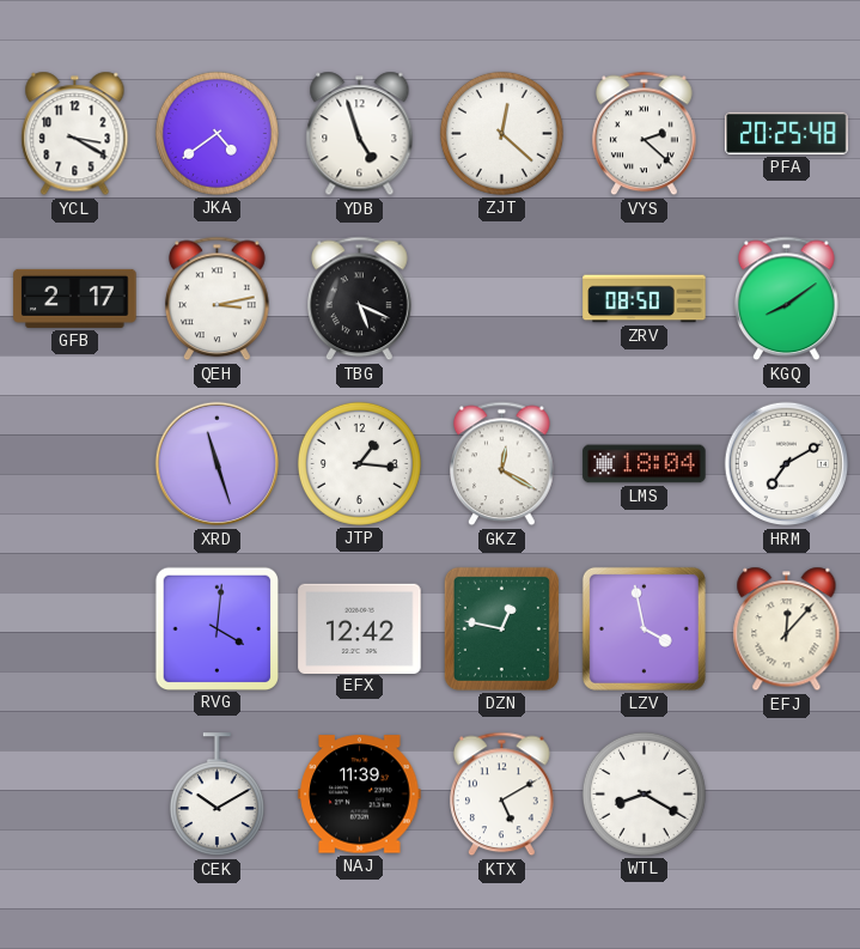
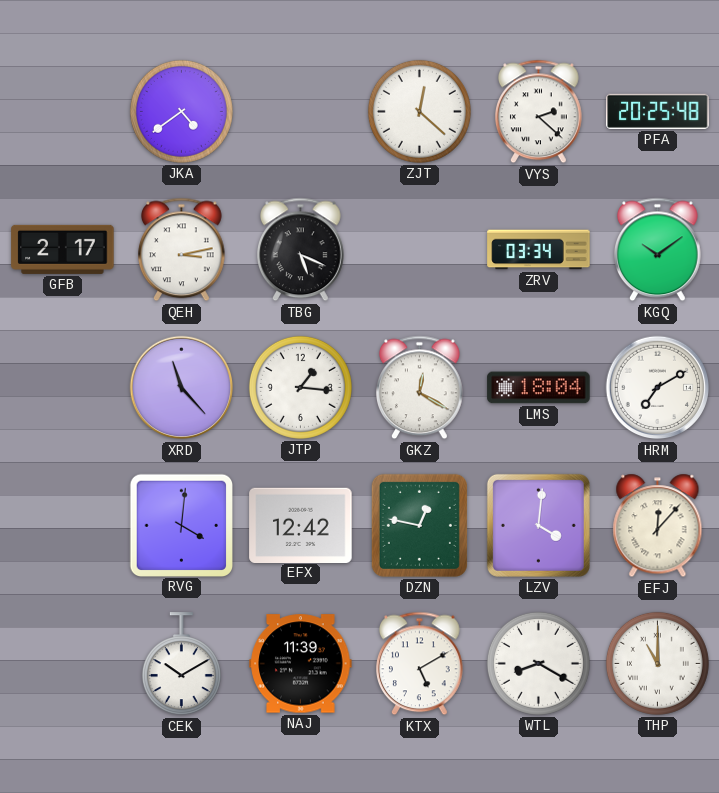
YCL: 3:20 -> none (75, 134)
YDB: 4:57 -> none (360, 134)
ZRV: 08:50 -> 03:34 (539, 250)
KGQ: 8:09 -> 10:09 (658, 250)
XRD: 11:27 -> 11:23 (182, 388)
LZV: 3:58 -> 4:01 (538, 525)
THP: none -> 11:00 (657, 663)
